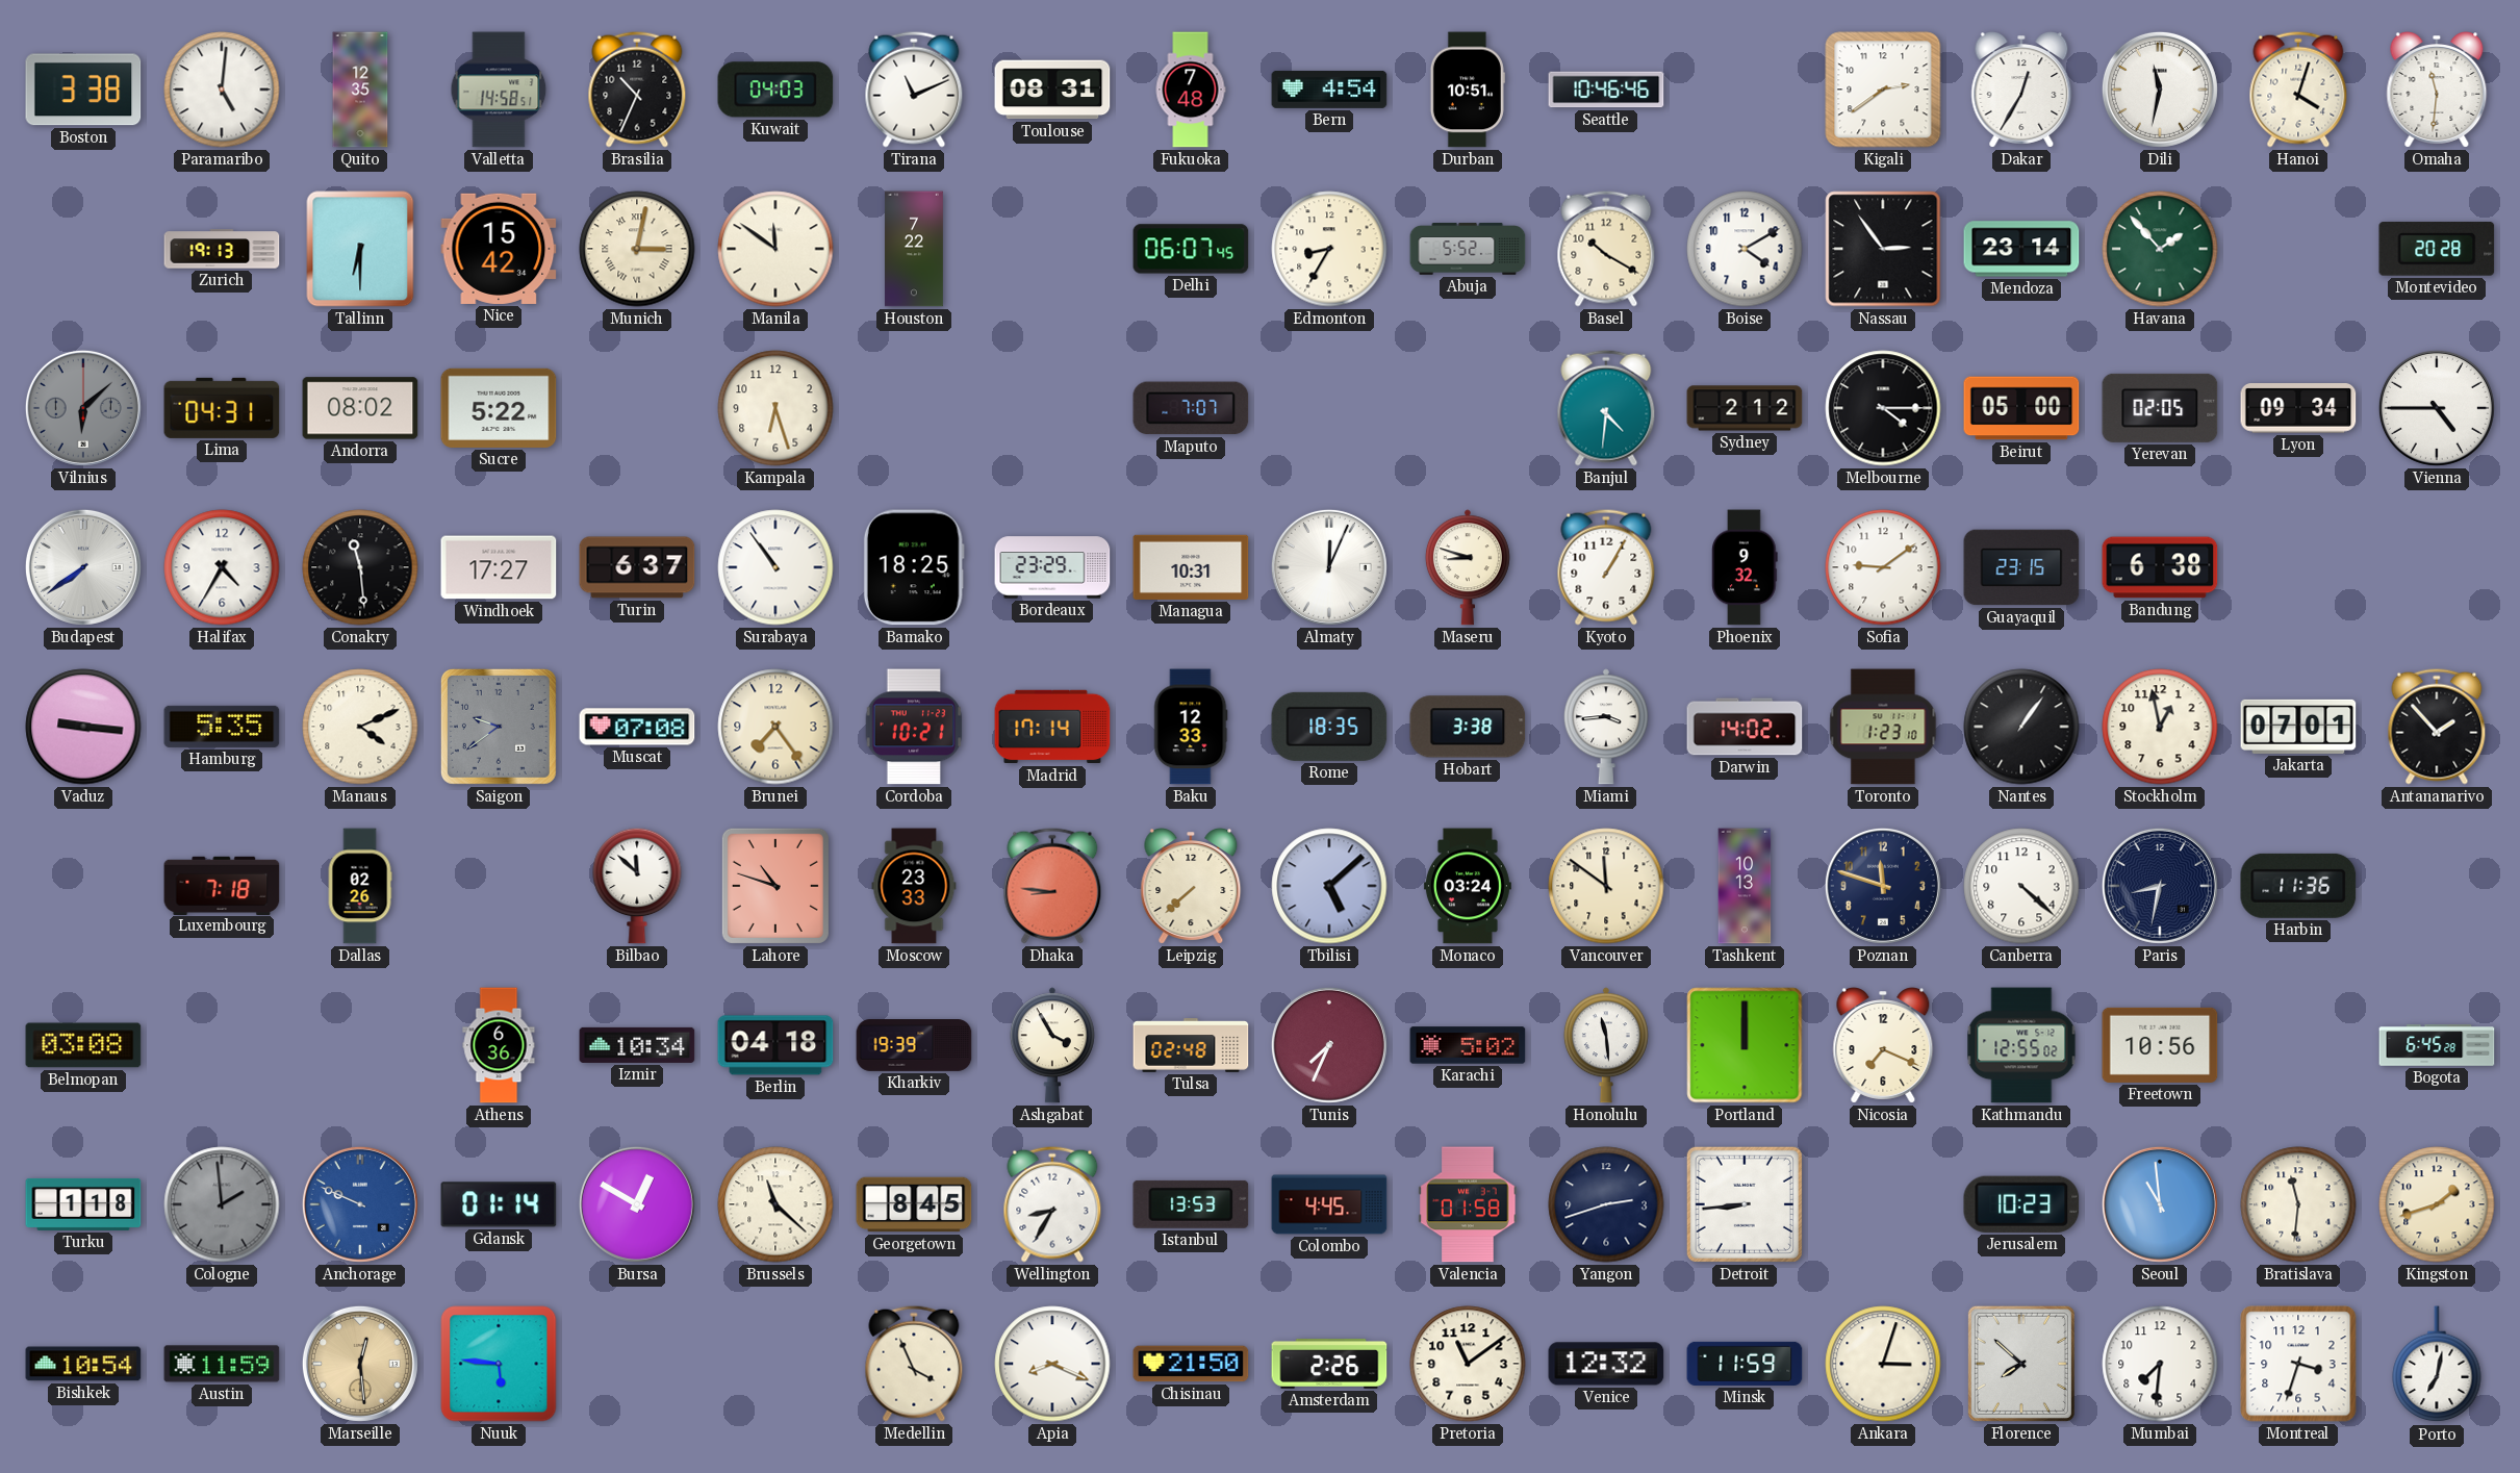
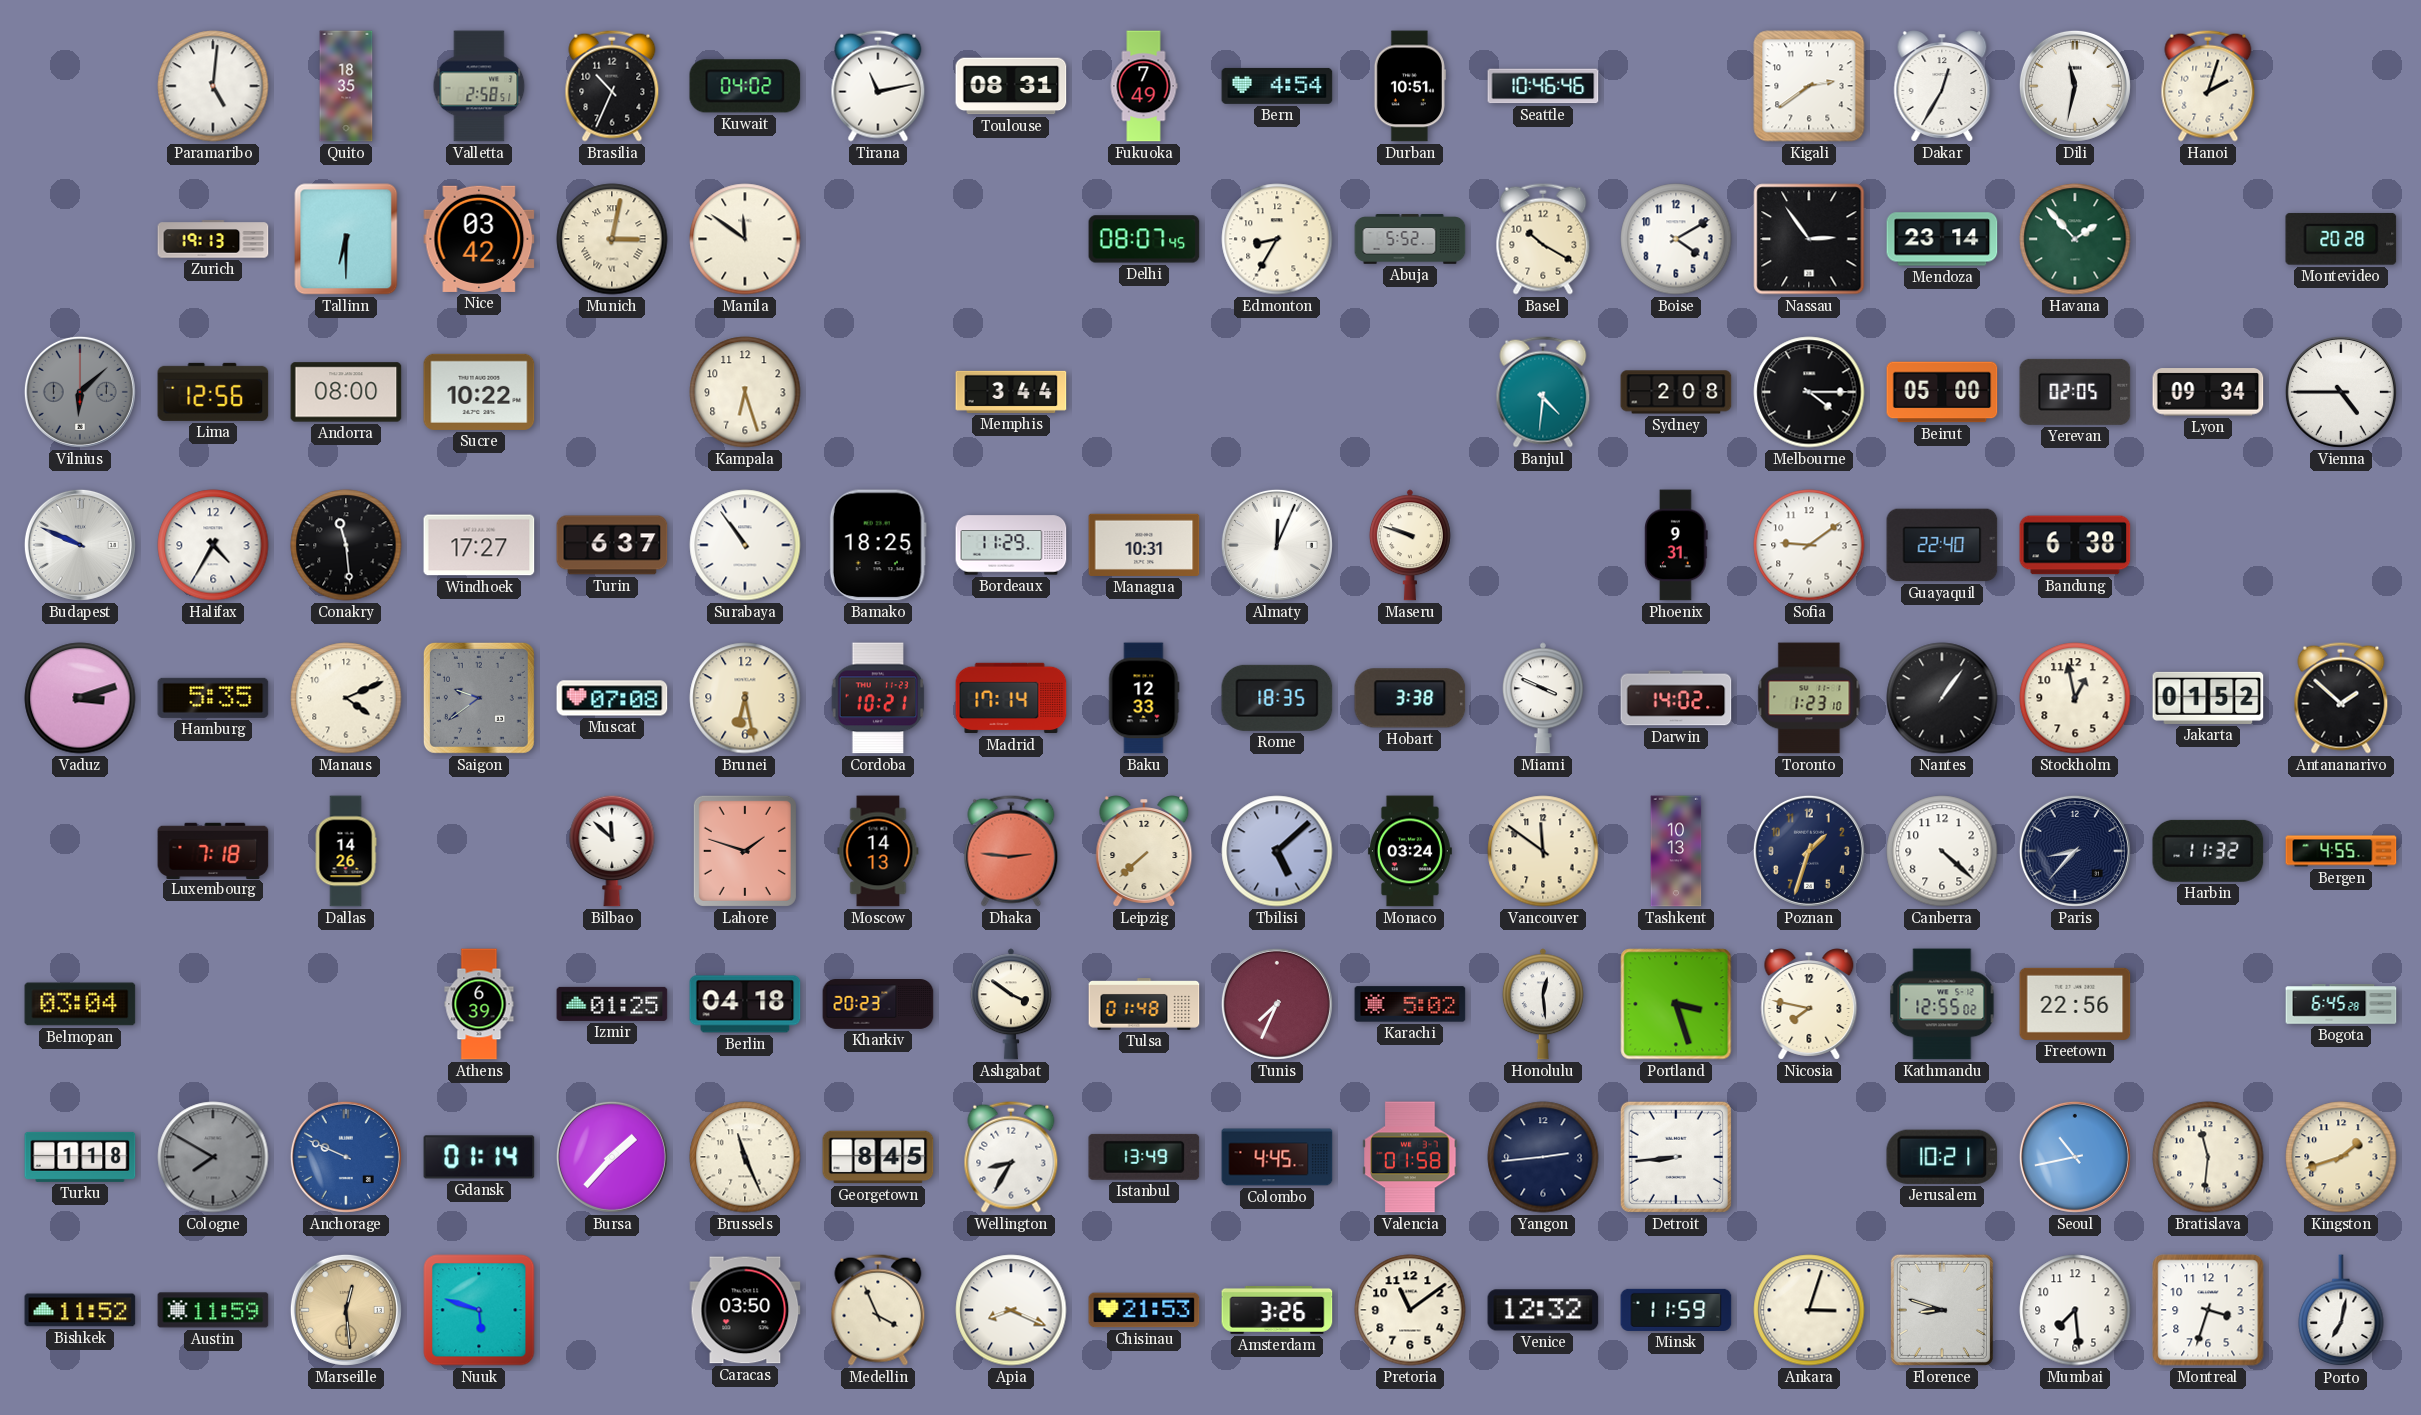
Boston: 3:38 -> none (83, 90)
Quito: 12:35 -> 18:35 (346, 86)
Valletta: 14:58 -> 2:58 (479, 86)
Kuwait: 04:03 -> 04:02 (745, 86)
Tirana: 11:11 -> 11:13 (878, 86)
Fukuoka: 7:48 -> 7:49 (1144, 86)
Hanoi: 4:03 -> 2:03 (2208, 86)
Omaha: 11:31 -> none (2437, 90)
Nice: 15:42 -> 03:42 (479, 239)
Houston: 7:22 -> none (914, 249)
Delhi: 06:07 -> 08:07 (1144, 239)
Lima: 04:31 -> 12:56 (213, 392)
Andorra: 08:02 -> 08:00 (346, 392)
Sucre: 5:22 -> 10:22 (479, 392)
Memphis: none -> 3:44 (1011, 392)
Maputo: 7:07 -> none (1191, 408)
Sydney: 2:12 -> 2:08 (1676, 392)
Budapest: 7:39 -> 9:49 (80, 545)
Bordeaux: 23:29 -> 11:29 (1011, 545)
Maseru: 8:48 -> 9:48 (1410, 545)
Kyoto: 1:05 -> none (1606, 567)
Phoenix: 9:32 -> 9:31 (1676, 545)
Guayaquil: 23:15 -> 22:40 (1942, 545)
Vaduz: 9:16 -> 3:12 (80, 698)
Brunei: 7:24 -> 6:28 (745, 698)
Miami: 3:44 -> 3:49 (1543, 698)
Jakarta: 07:01 -> 01:52 (2208, 698)
Antananarivo: 1:53 -> 1:52 (2341, 698)
Dallas: 02:26 -> 14:26 (346, 851)
Lahore: 10:48 -> 1:48 (745, 851)
Moscow: 23:33 -> 14:13 (878, 851)
Dhaka: 8:46 -> 2:46 (1011, 851)
Poznan: 11:48 -> 1:33 (1809, 851)
Paris: 8:32 -> 8:37 (2075, 851)
Harbin: 11:36 -> 11:32 (2208, 851)
Bergen: none -> 4:55 (2341, 851)
Belmopan: 03:08 -> 03:04 (80, 1004)
Athens: 6:36 -> 6:39 (479, 1004)
Izmir: 10:34 -> 01:25 (612, 1004)
Kharkiv: 19:39 -> 20:23 (878, 1005)
Ashgabat: 3:55 -> 3:51 (1011, 1004)
Tulsa: 02:48 -> 01:48 (1144, 1004)
Honolulu: 11:29 -> 12:29 (1543, 1004)
Portland: 12:00 -> 3:27 (1676, 1004)
Nicosia: 7:19 -> 7:47 (1809, 1004)
Freetown: 10:56 -> 22:56 (2075, 1004)
Cologne: 1:59 -> 7:50 (213, 1157)
Bursa: 12:50 -> 1:37 (612, 1157)
Brussels: 11:22 -> 11:26 (745, 1157)
Istanbul: 13:53 -> 13:49 (1144, 1157)
Yangon: 2:42 -> 2:44 (1543, 1157)
Jerusalem: 10:23 -> 10:21 (1942, 1157)
Seoul: 10:59 -> 10:43 (2075, 1157)
Bishkek: 10:54 -> 11:52 (80, 1310)
Nuuk: 5:46 -> 5:48 (479, 1310)
Caracas: none -> 03:50 (745, 1310)
Chisinau: 21:50 -> 21:53 (1144, 1310)
Amsterdam: 2:26 -> 3:26 (1277, 1310)
Florence: 7:52 -> 8:48 (1942, 1310)
Mumbai: 7:31 -> 7:29 (2075, 1310)
